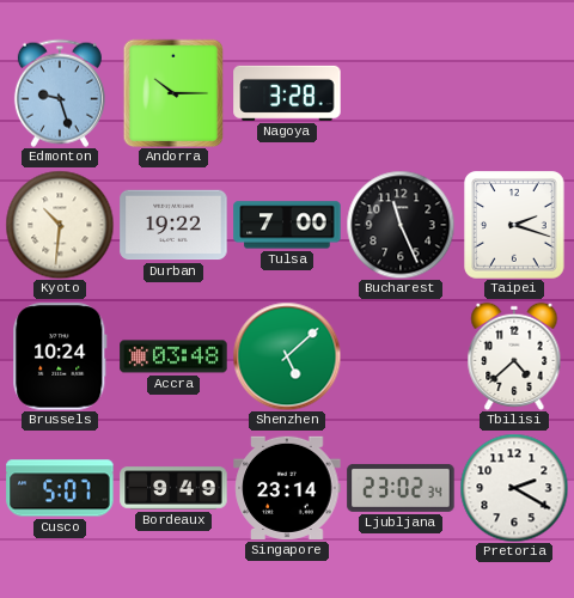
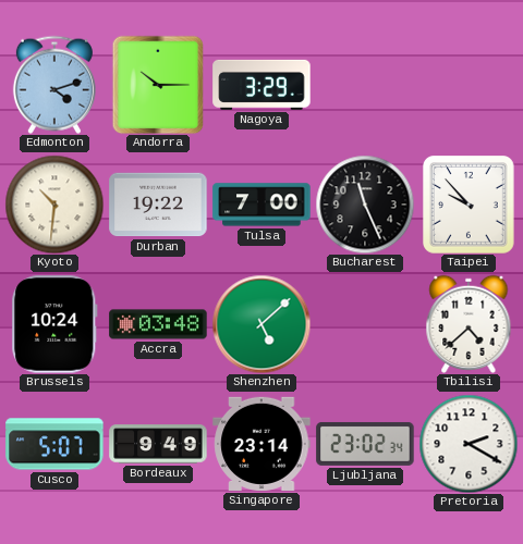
Edmonton: 9:27 -> 4:12 (54, 85)
Nagoya: 3:28 -> 3:29 (261, 85)
Taipei: 2:18 -> 9:53 (470, 206)
